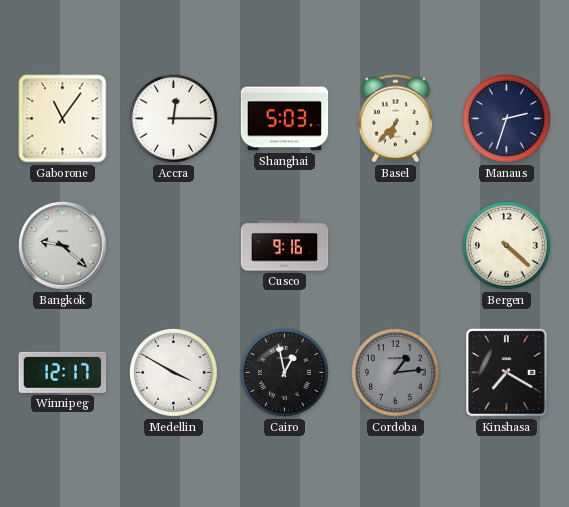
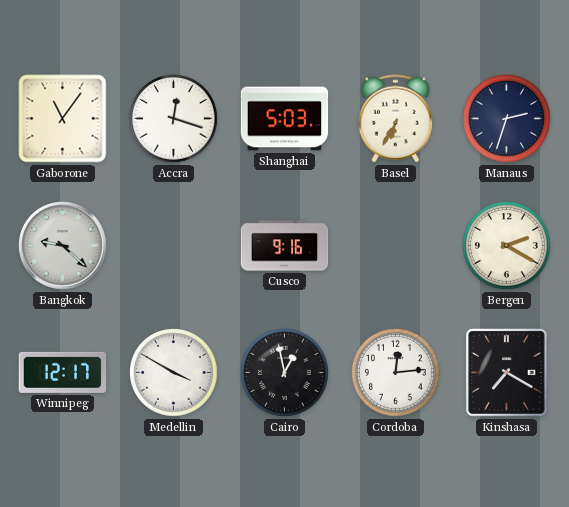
Accra: 12:15 -> 12:18 (174, 119)
Basel: 6:37 -> 6:35 (395, 119)
Bergen: 4:22 -> 2:20 (507, 246)
Cordoba: 1:14 -> 12:14 (396, 373)
Cordoba dial: grey -> white (396, 373)
